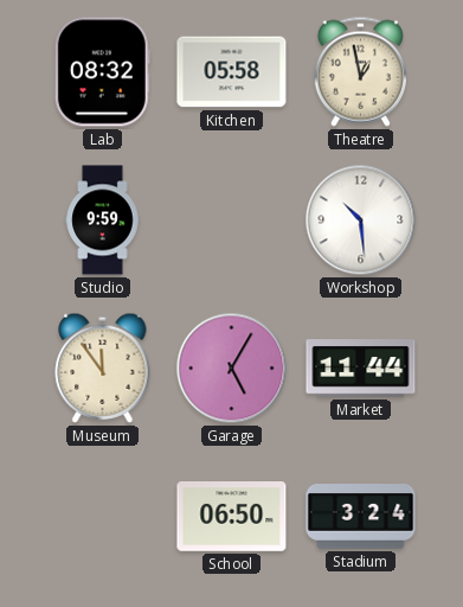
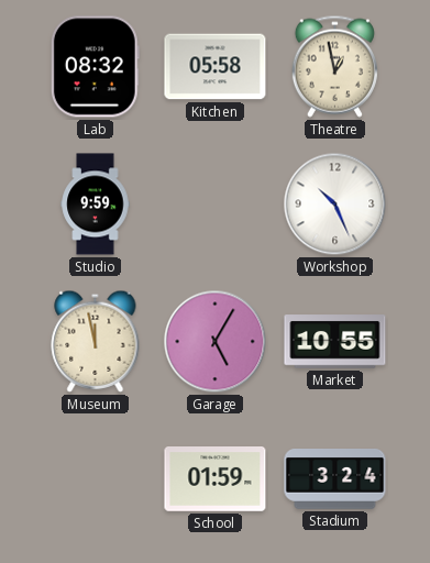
Workshop: 10:29 -> 10:26 (335, 205)
Museum: 11:54 -> 11:58 (96, 341)
Market: 11:44 -> 10:55 (335, 342)
School: 06:50 -> 01:59 (216, 479)
